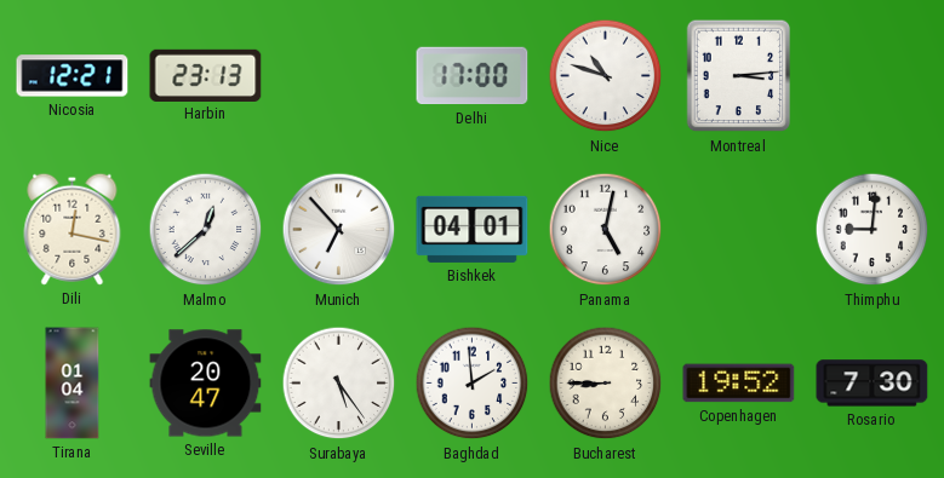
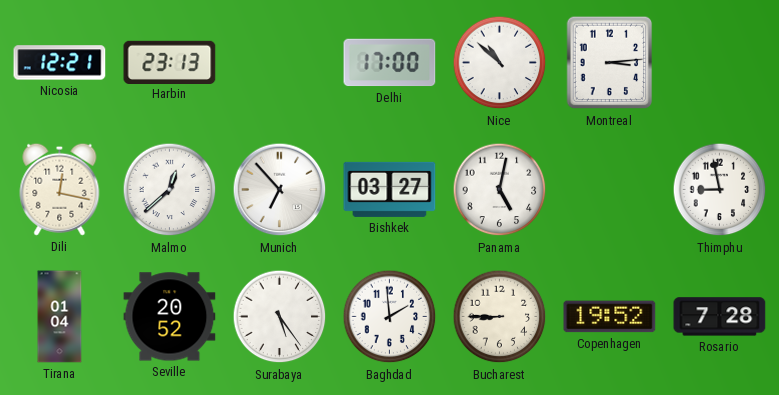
Nice: 10:48 -> 10:52 (500, 63)
Bishkek: 04:01 -> 03:27 (390, 189)
Thimphu: 9:01 -> 8:58 (720, 190)
Seville: 20:47 -> 20:52 (170, 317)
Rosario: 7:30 -> 7:28 (720, 317)
